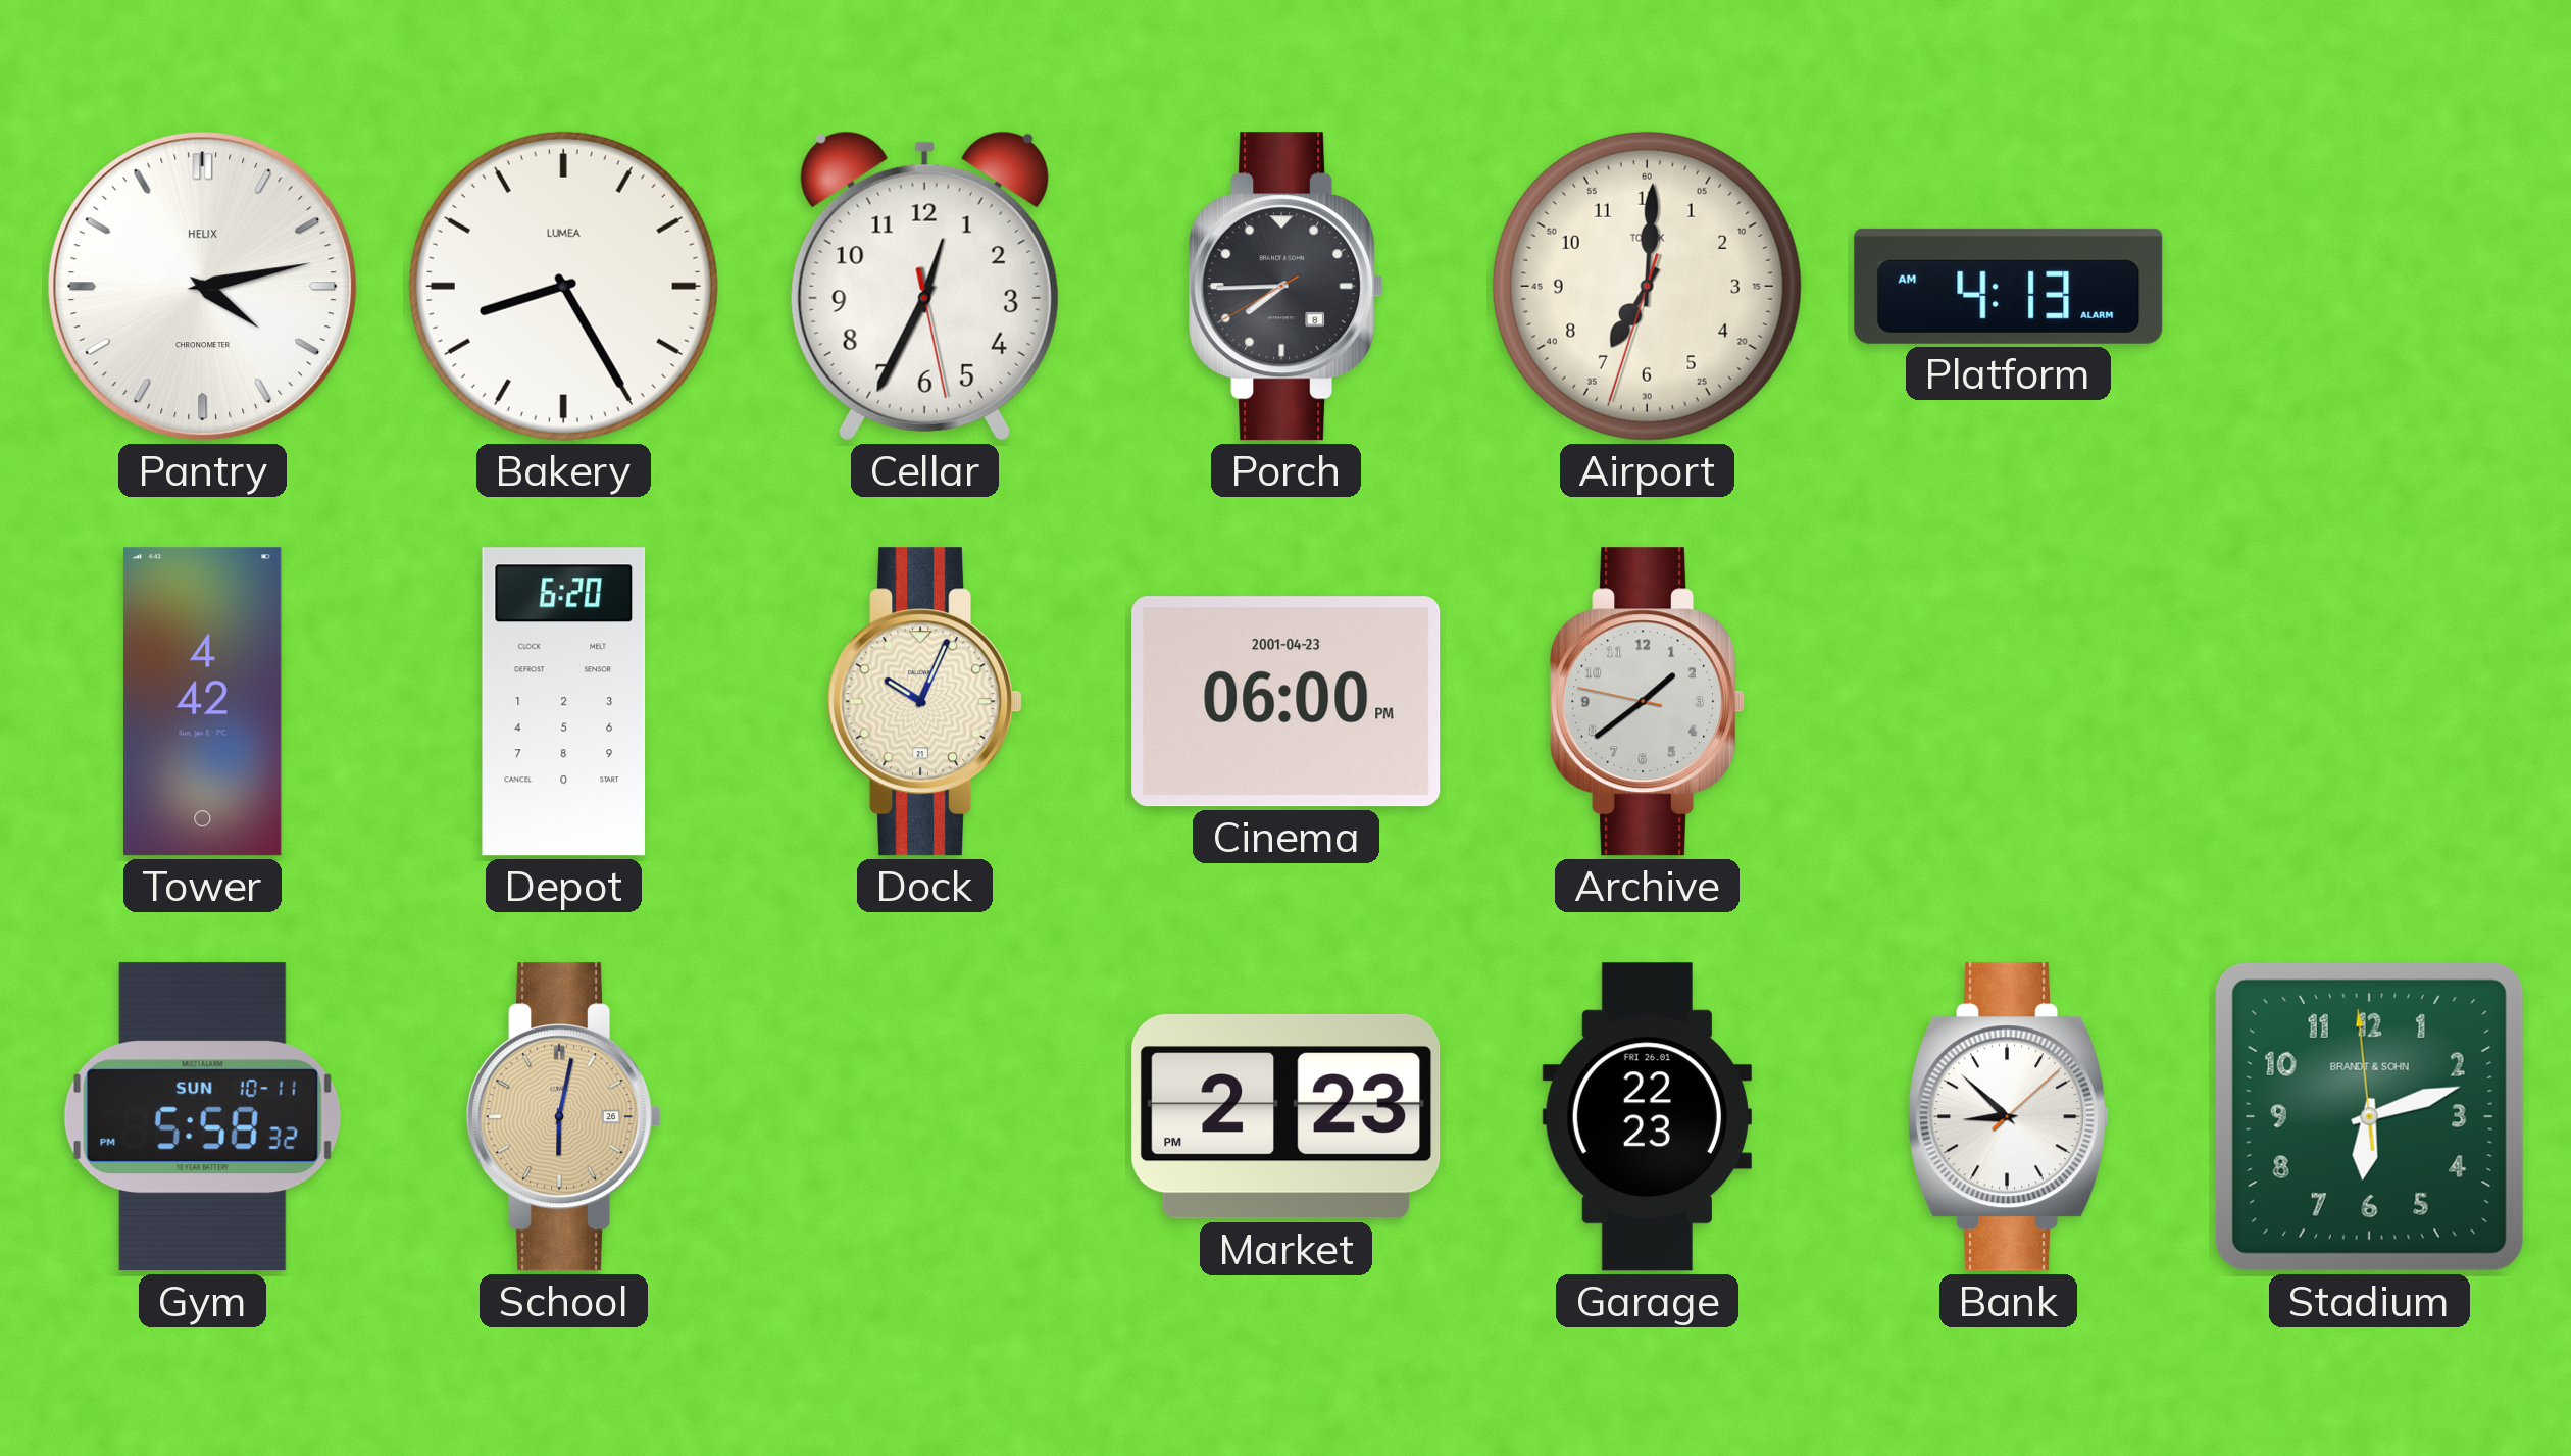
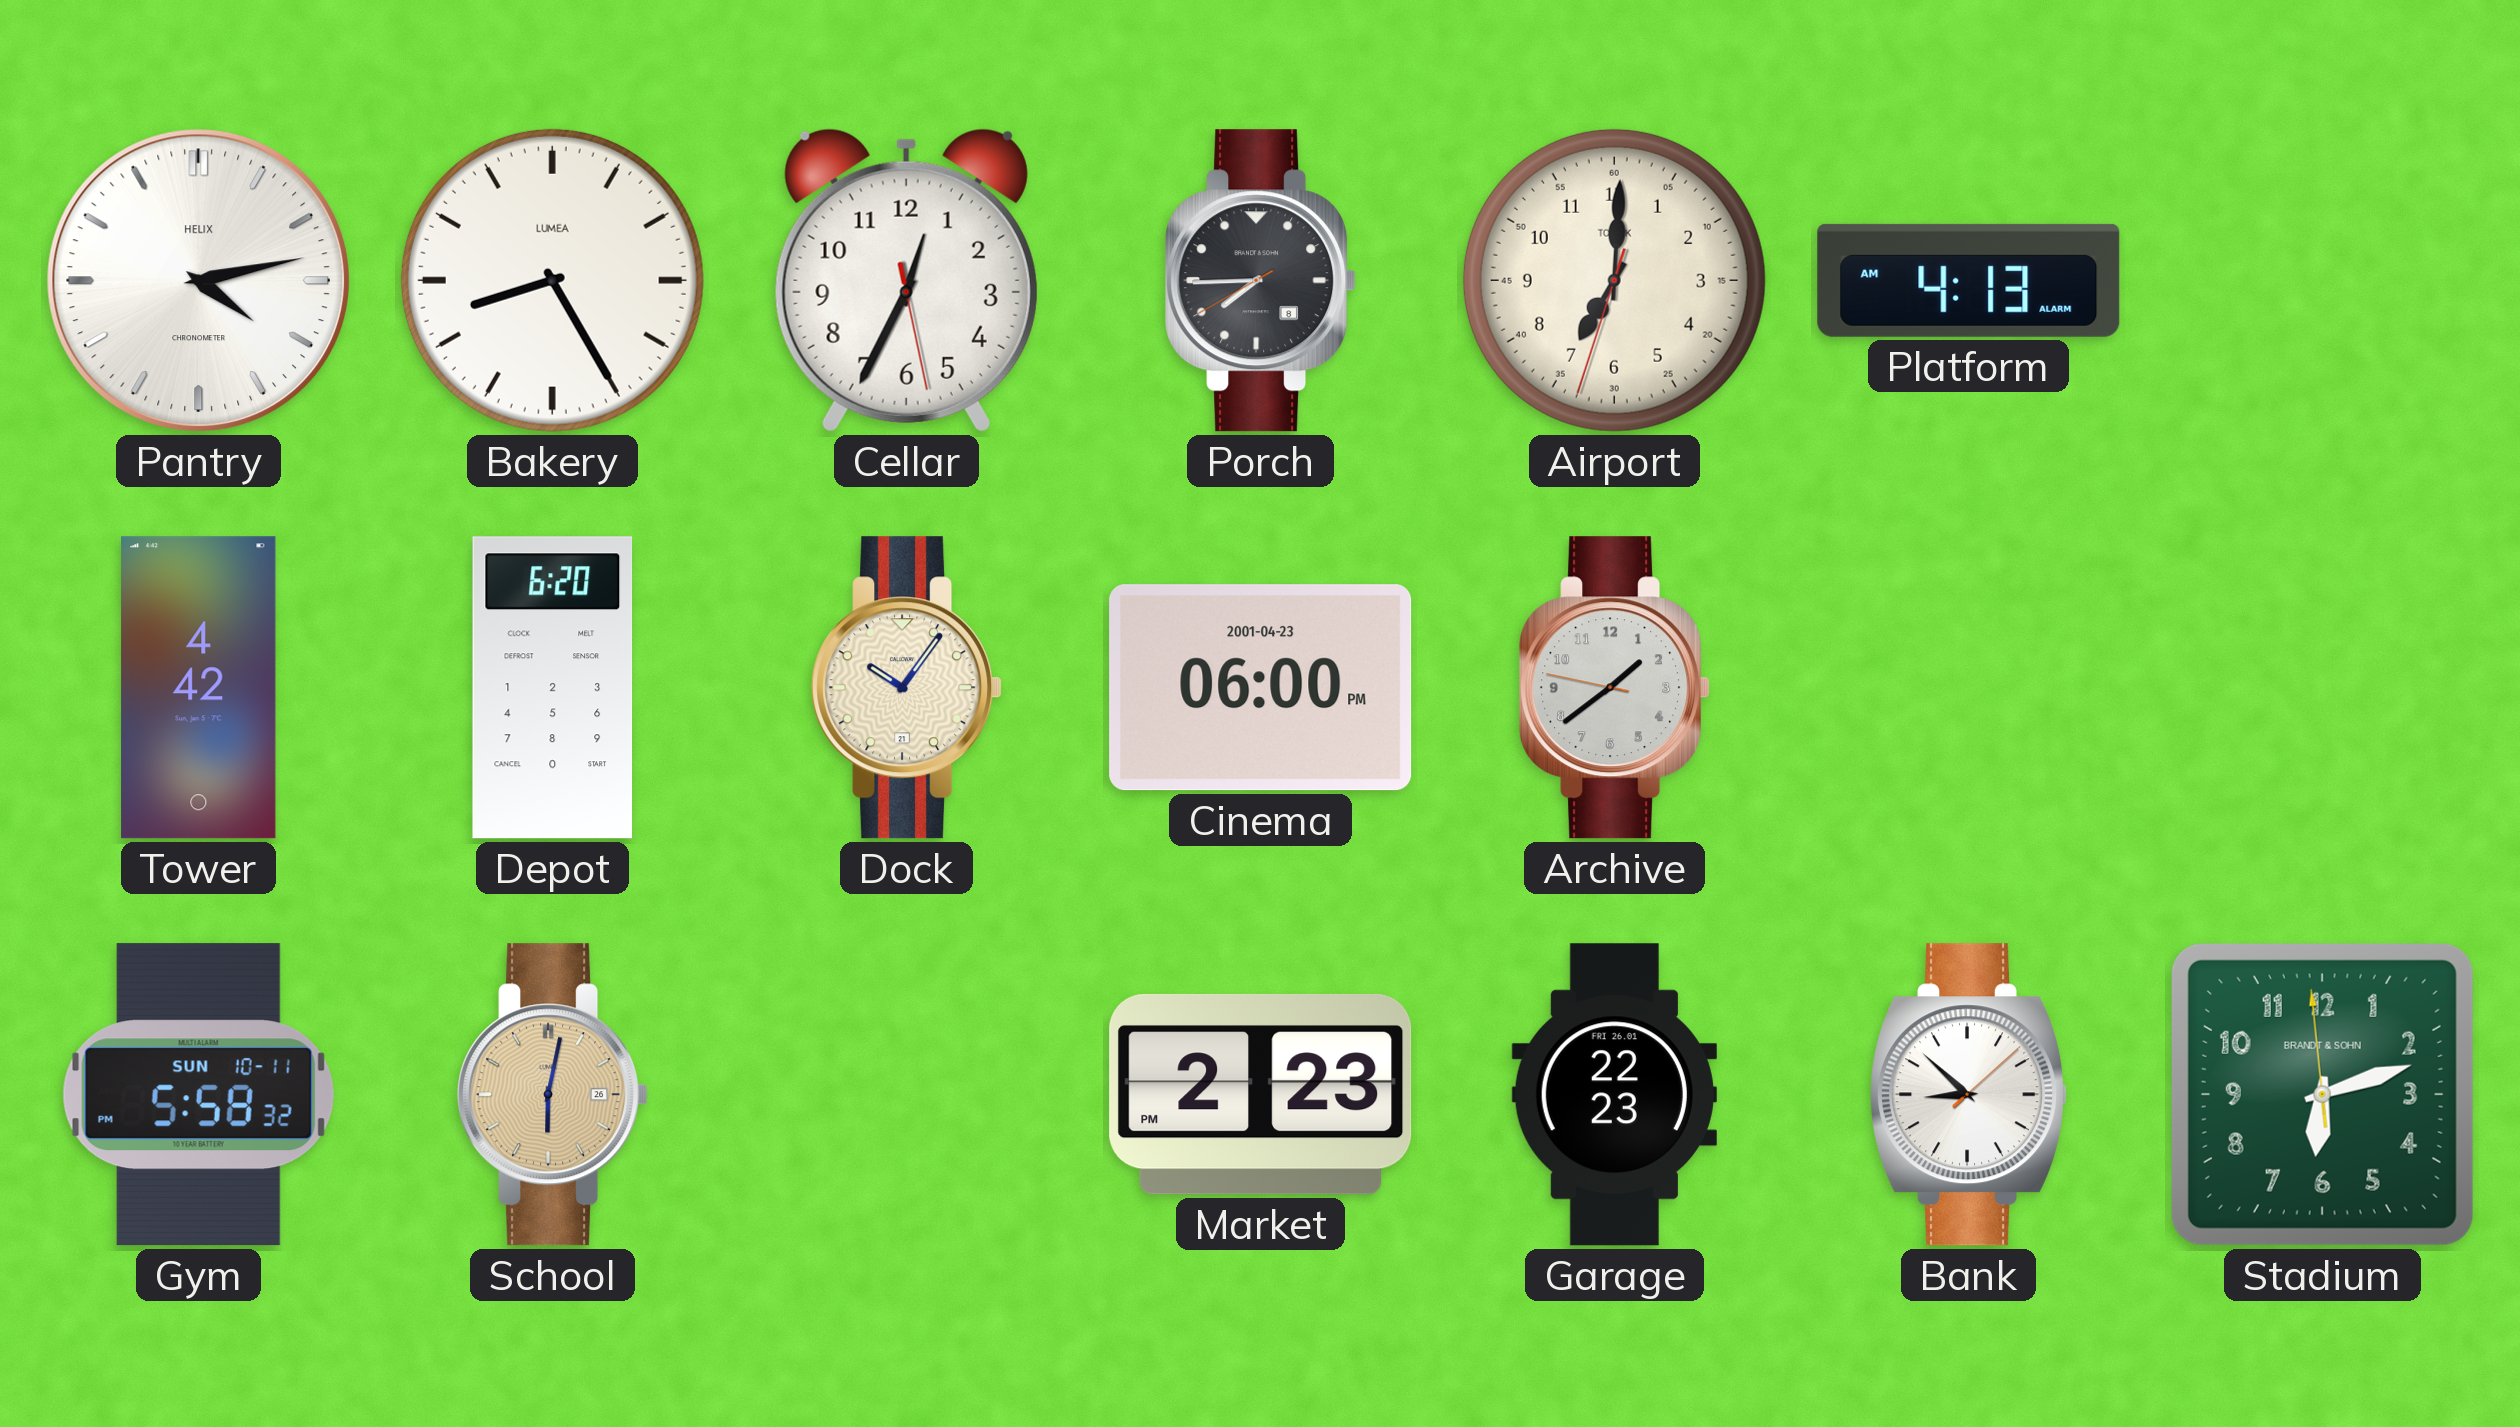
Dock: 10:04 -> 10:06 (907, 688)
